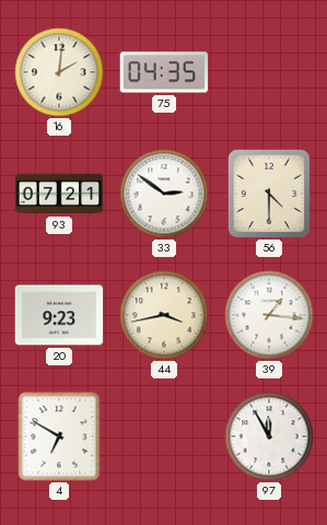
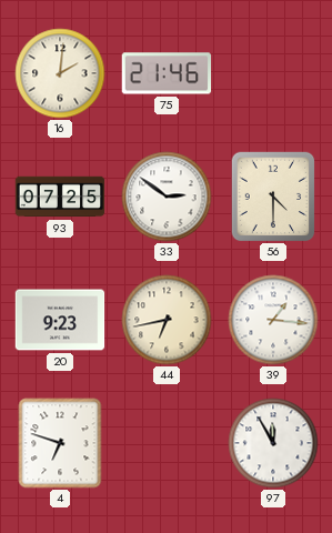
75: 04:35 -> 21:46 (167, 73)
93: 07:21 -> 07:25 (60, 197)
44: 3:43 -> 6:43 (167, 320)
4: 6:50 -> 6:48 (60, 443)
